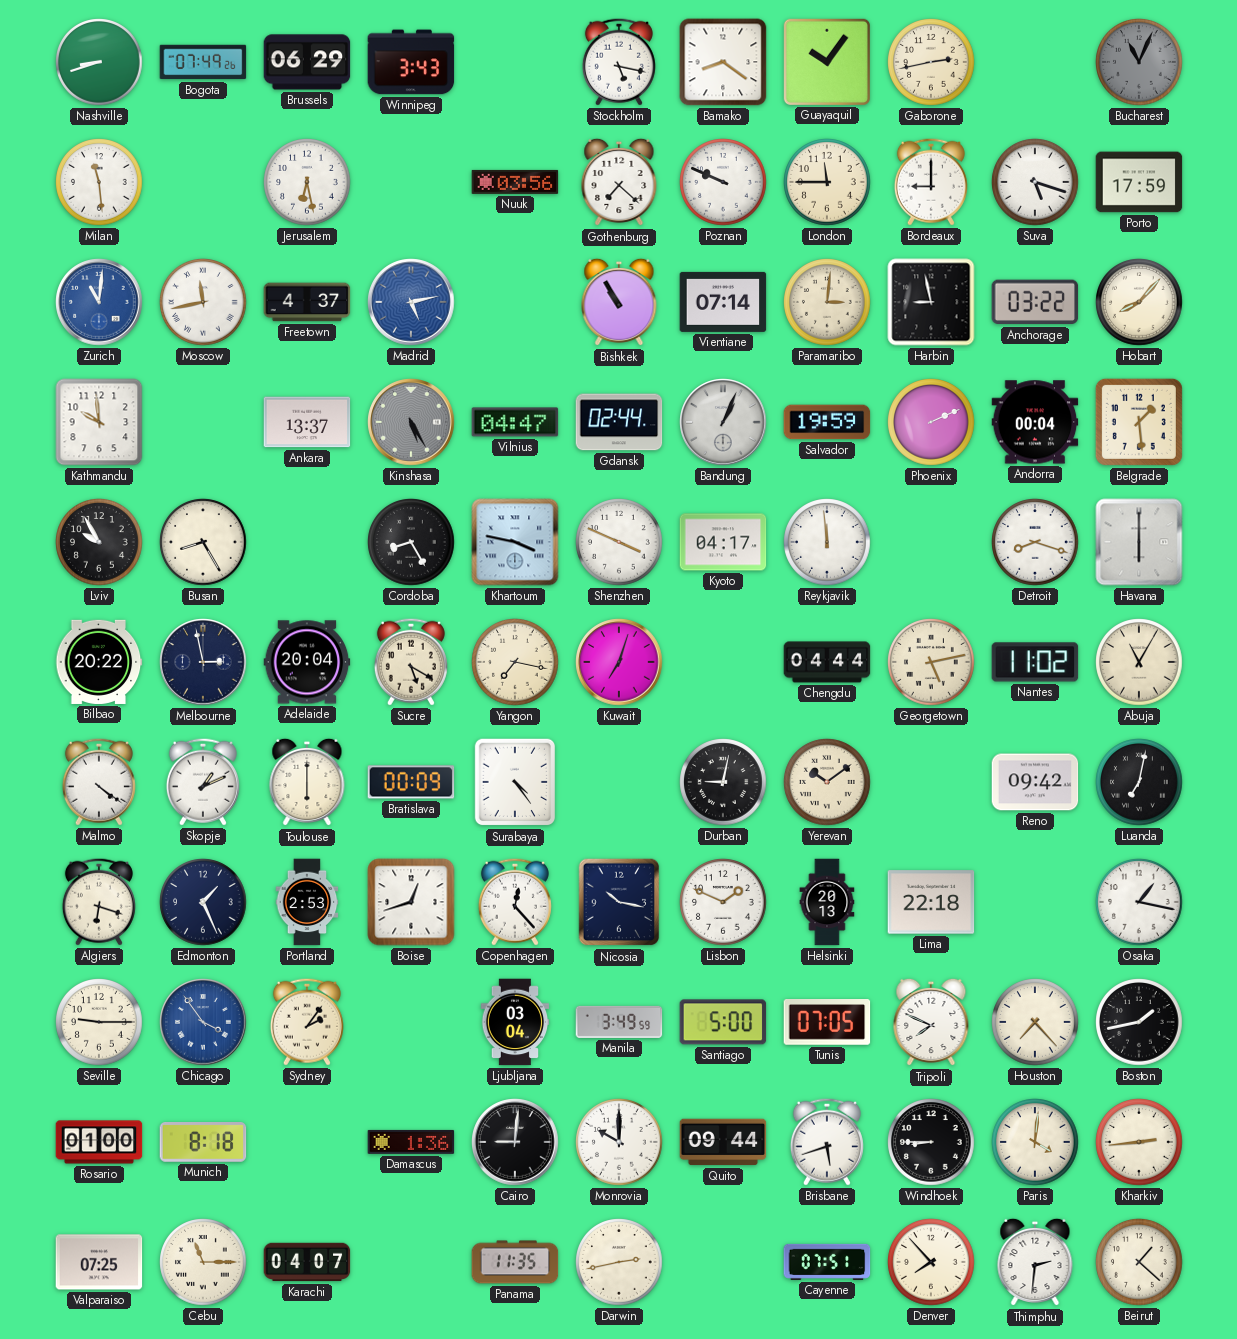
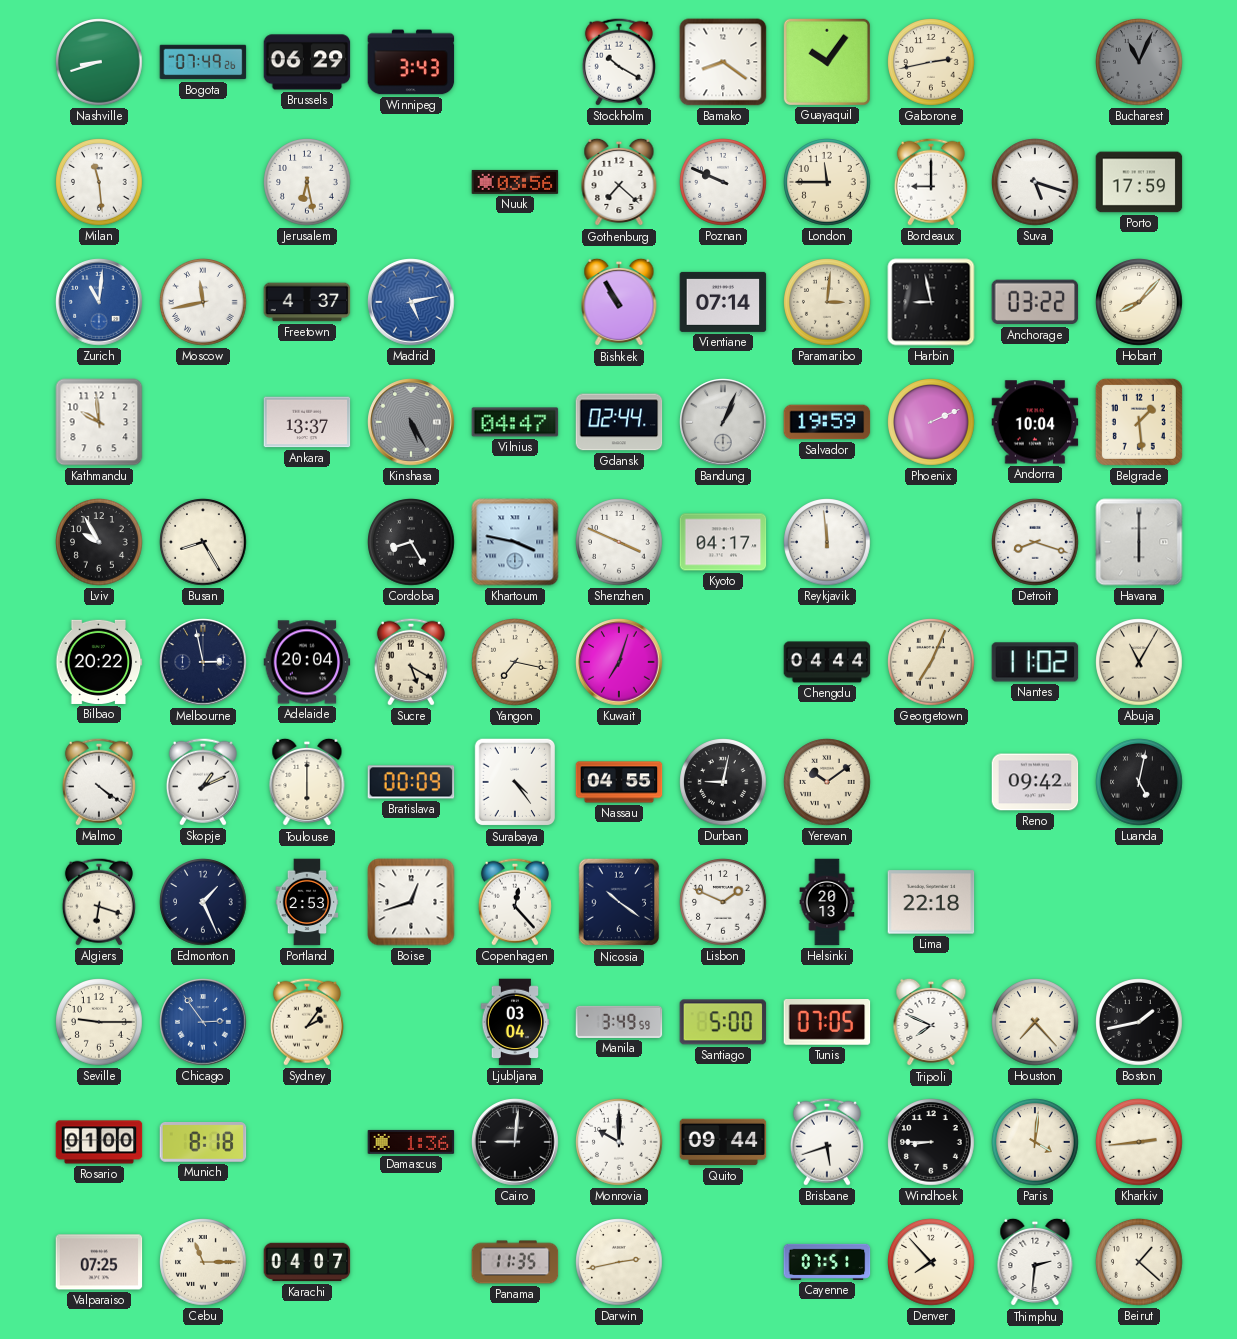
Stockholm: 5:17 -> 10:20 (619, 62)
Andorra: 00:04 -> 10:04 (1035, 422)
Georgetown: 5:13 -> 7:04 (931, 662)
Nassau: none -> 04:55 (619, 782)
Luanda: 7:02 -> 5:02 (1139, 782)
Nicosia: 10:17 -> 10:21 (619, 902)
Osaka: 1:17 -> none (1139, 902)
Chicago: 3:54 -> 2:54 (203, 1022)
